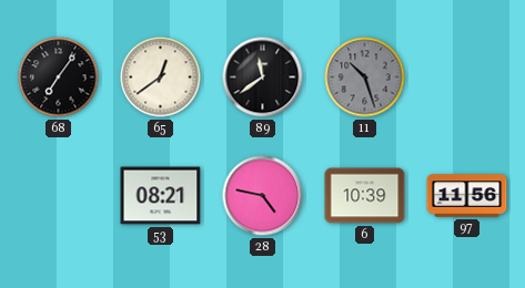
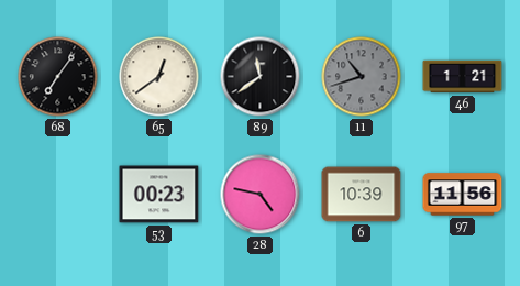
11: 10:27 -> 10:42 (362, 77)
46: none -> 1:21 (463, 77)
53: 08:21 -> 00:23 (159, 195)
